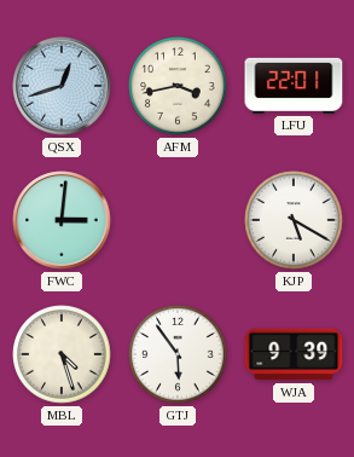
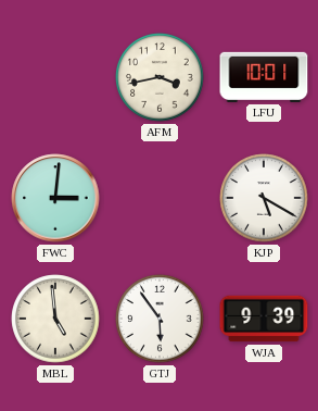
QSX: 12:42 -> none (62, 86)
LFU: 22:01 -> 10:01 (264, 77)
MBL: 4:27 -> 4:59 (55, 319)
